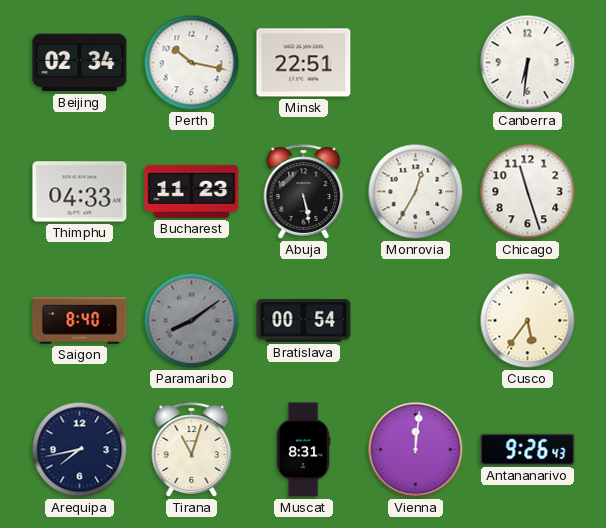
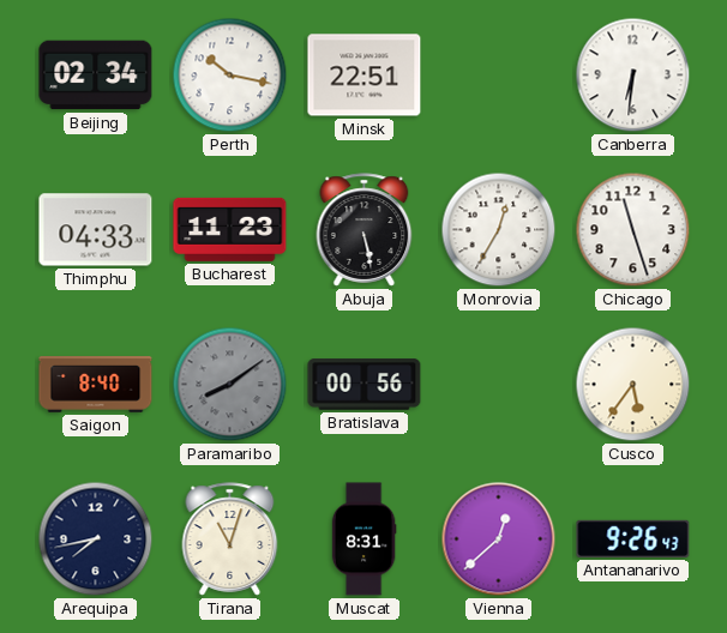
Bratislava: 00:54 -> 00:56 (365, 385)
Vienna: 12:01 -> 12:38 (499, 539)
